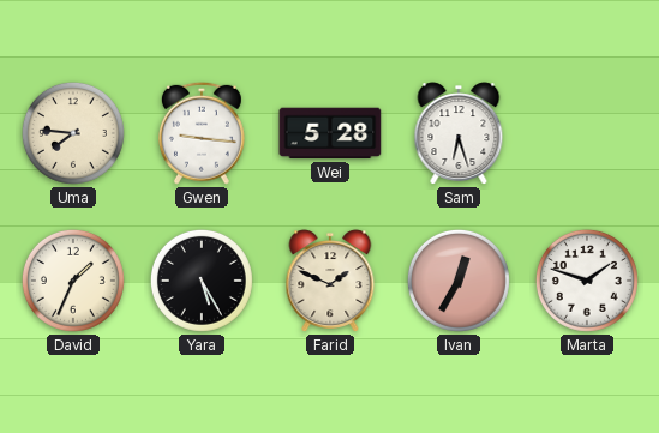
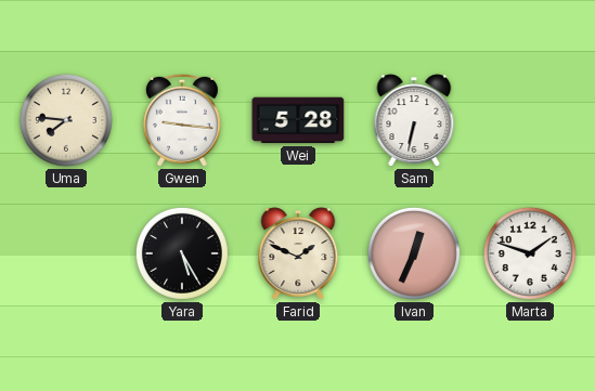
Sam: 6:27 -> 6:32 (414, 120)
David: 1:34 -> none (73, 281)
Ivan: 12:35 -> 12:34 (414, 253)
